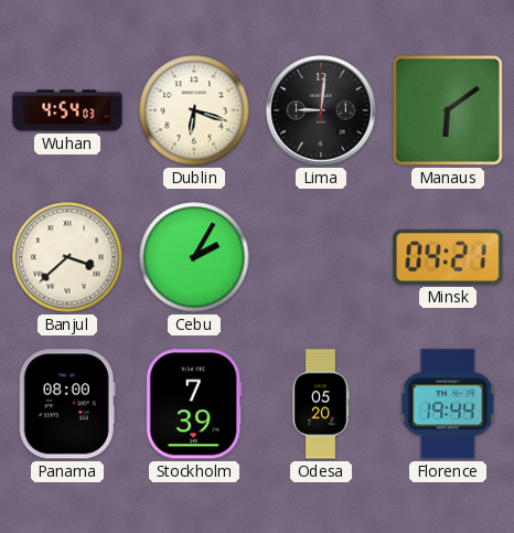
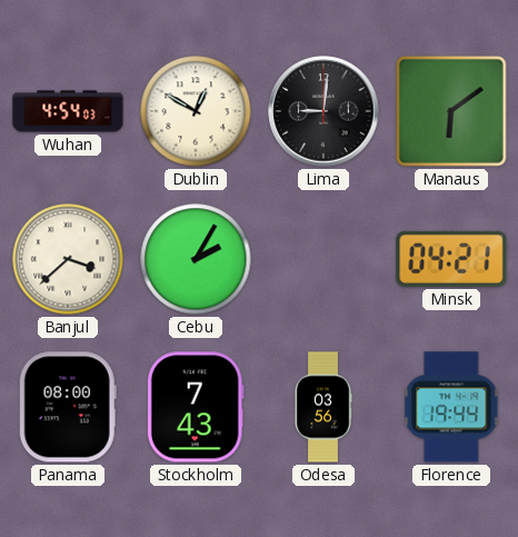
Dublin: 6:18 -> 12:50 (196, 111)
Stockholm: 7:39 -> 7:43 (196, 407)
Odesa: 05:20 -> 03:56 (323, 407)
